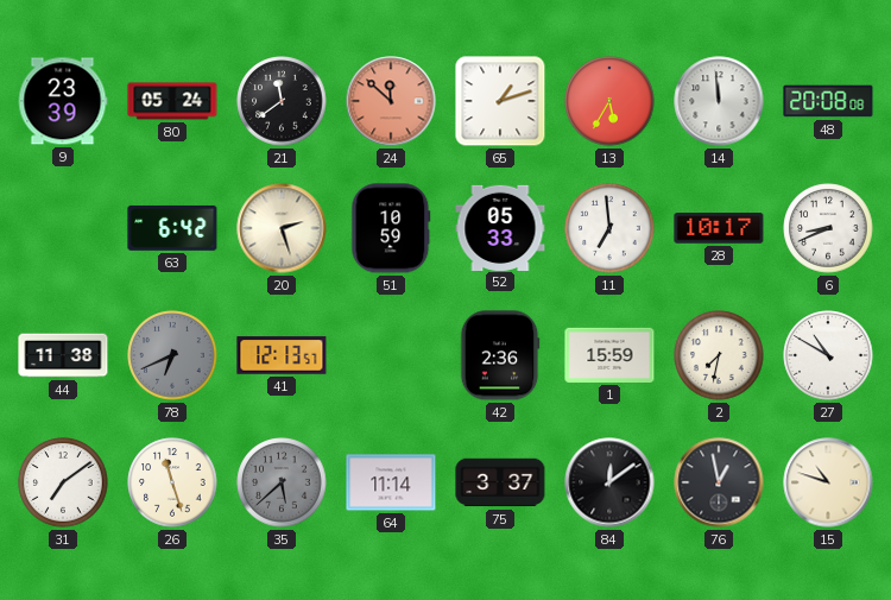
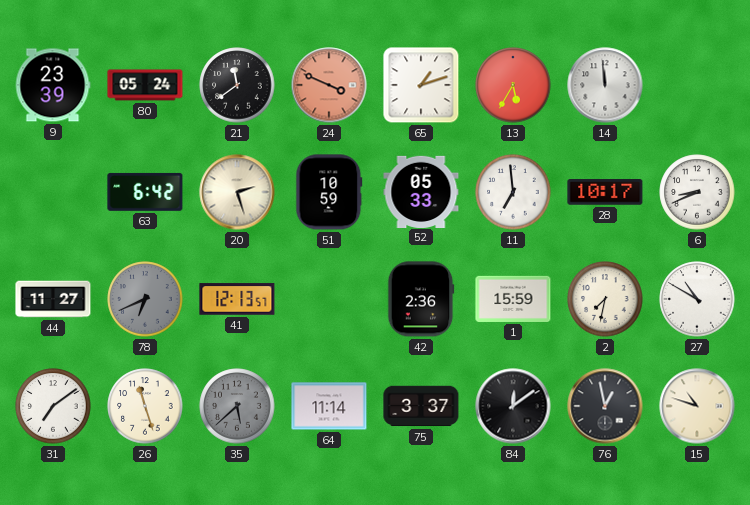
24: 11:52 -> 3:49 (329, 85)
48: 20:08 -> none (828, 101)
44: 11:38 -> 11:27 (53, 299)
